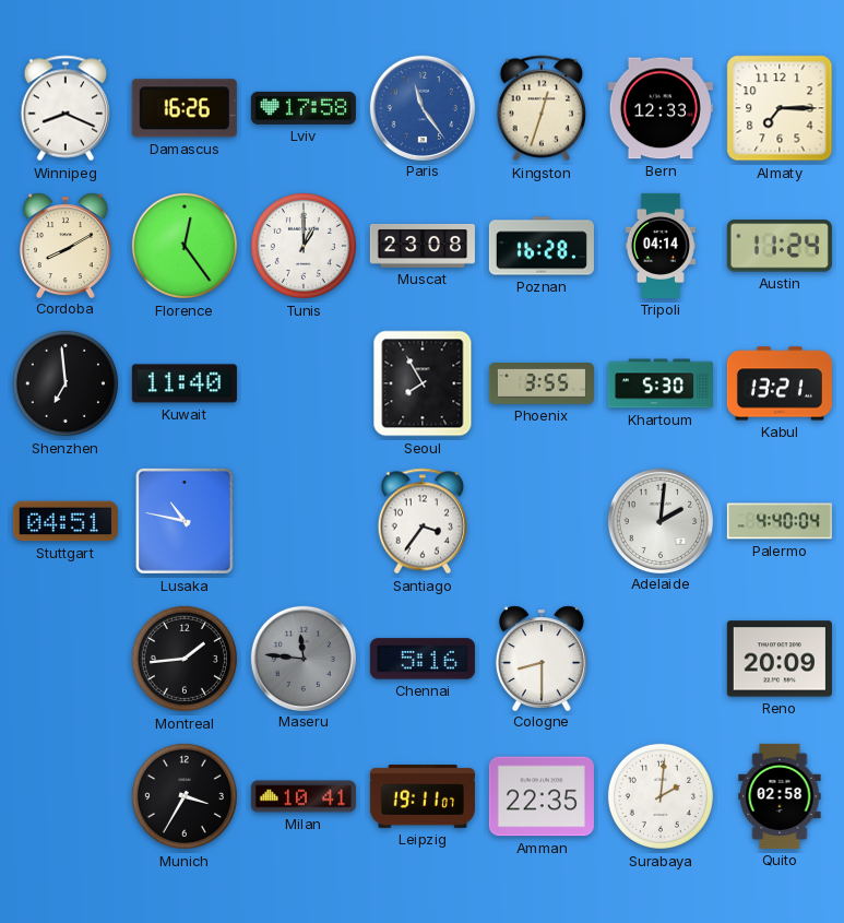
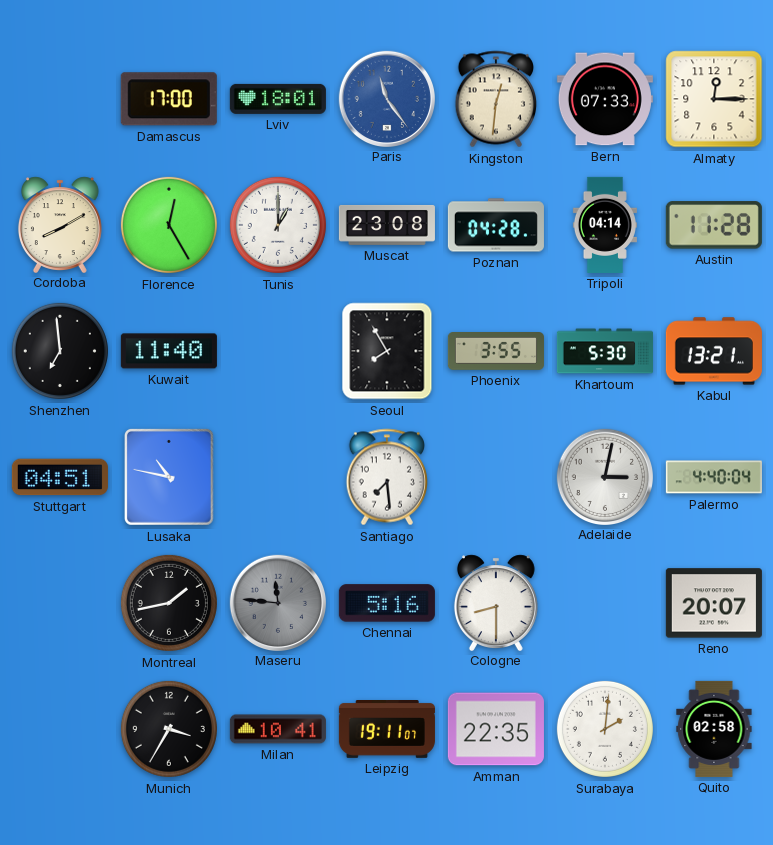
Winnipeg: 8:19 -> none (64, 108)
Damascus: 16:26 -> 17:00 (169, 99)
Lviv: 17:58 -> 18:01 (278, 99)
Kingston: 12:33 -> 12:31 (495, 99)
Bern: 12:33 -> 07:33 (605, 99)
Almaty: 7:15 -> 12:15 (714, 99)
Florence: 12:24 -> 12:25 (169, 225)
Poznan: 16:28 -> 04:28 (496, 225)
Austin: 11:24 -> 11:28 (714, 225)
Santiago: 3:36 -> 7:29 (386, 477)
Adelaide: 2:01 -> 3:02 (604, 476)
Montreal: 1:44 -> 1:43 (169, 603)
Reno: 20:09 -> 20:07 (714, 603)
